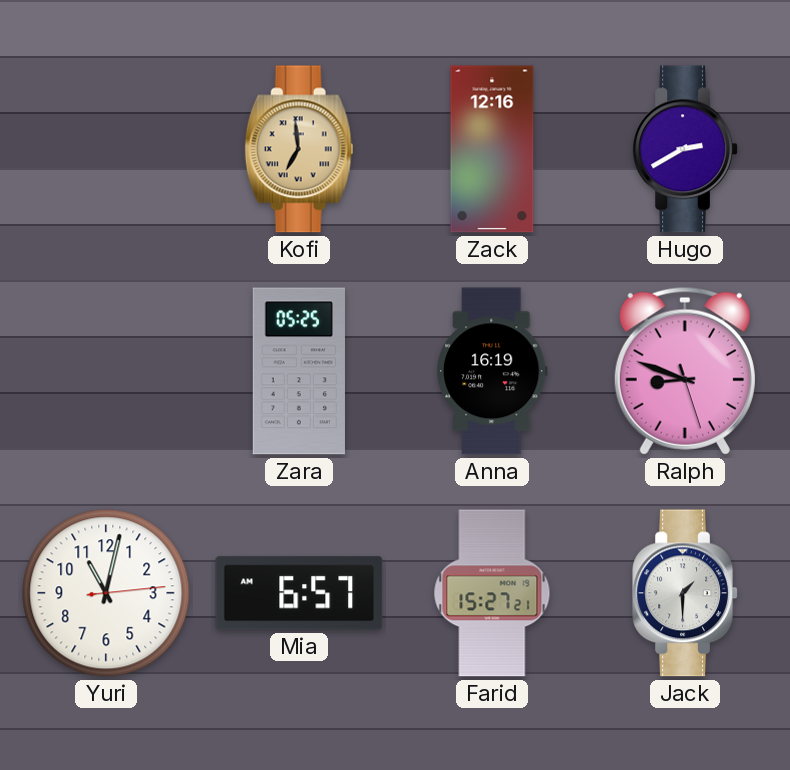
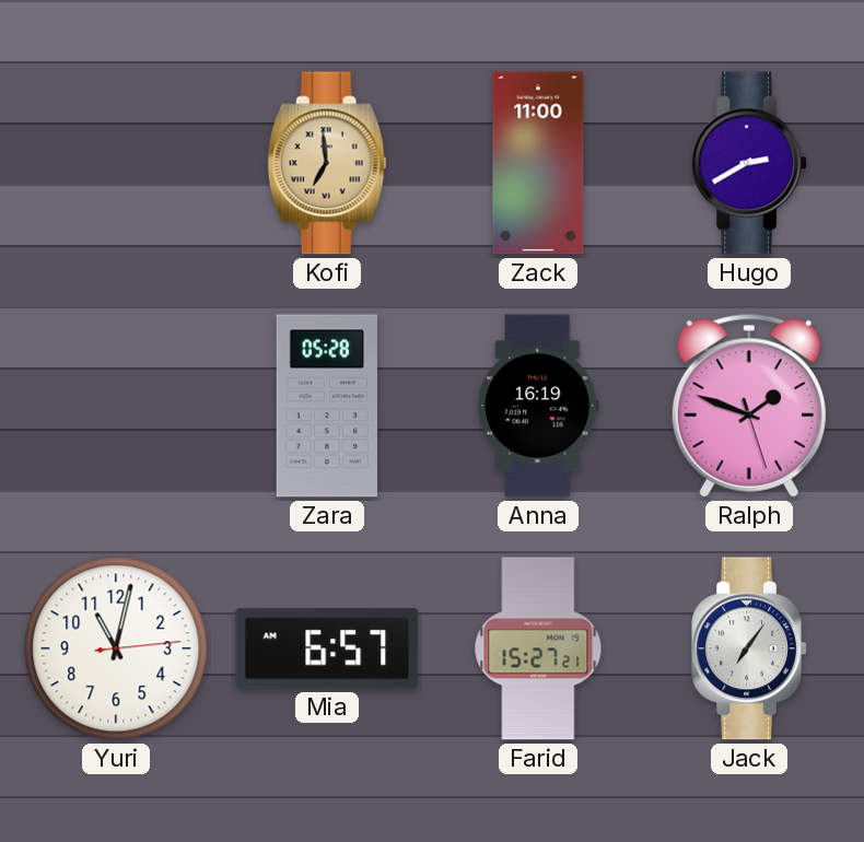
Zack: 12:16 -> 11:00 (538, 163)
Zara: 05:25 -> 05:28 (327, 406)
Ralph: 8:48 -> 1:48 (749, 406)
Jack: 1:30 -> 7:06 (749, 648)
